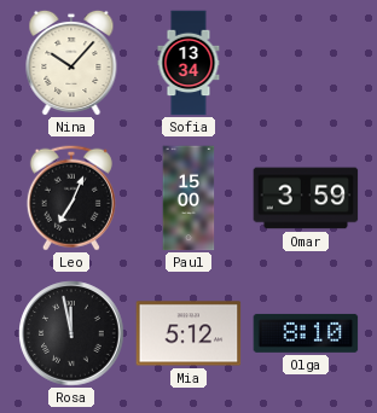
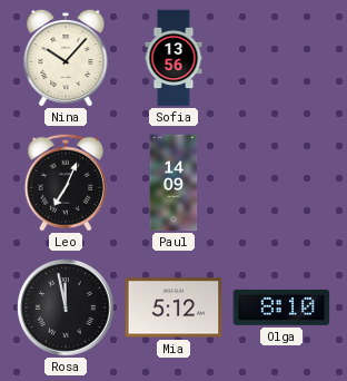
Sofia: 13:34 -> 13:56 (173, 58)
Paul: 15:00 -> 14:09 (173, 183)
Omar: 3:59 -> none (306, 198)
